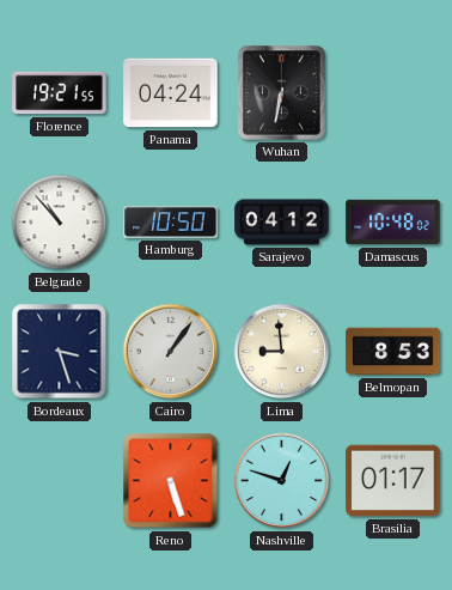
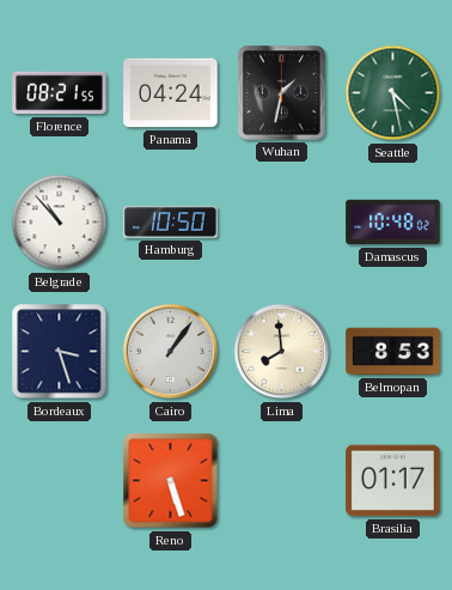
Florence: 19:21 -> 08:21 (60, 93)
Wuhan: 6:32 -> 1:32 (282, 93)
Seattle: none -> 4:28 (393, 93)
Sarajevo: 04:12 -> none (282, 223)
Lima: 8:59 -> 7:59 (282, 352)
Nashville: 12:48 -> none (282, 481)
